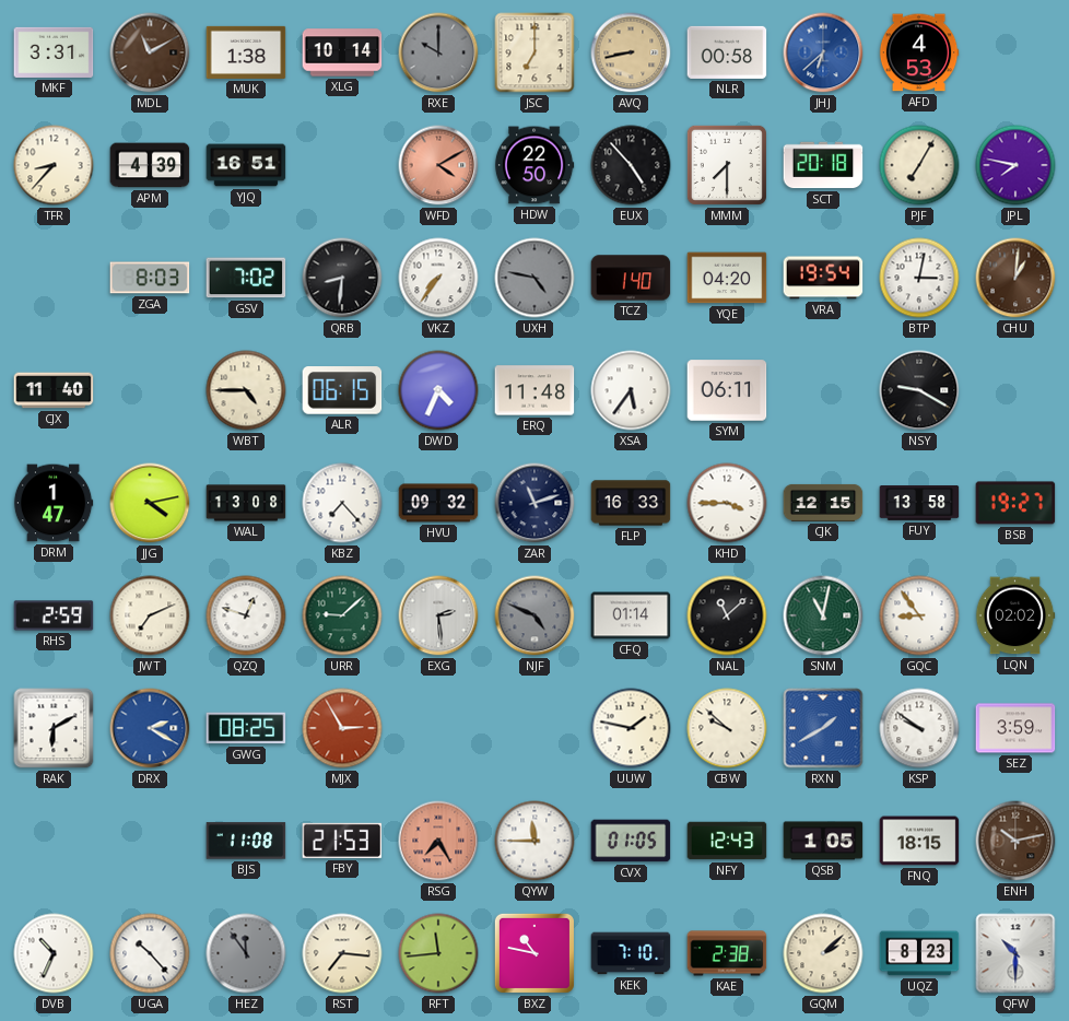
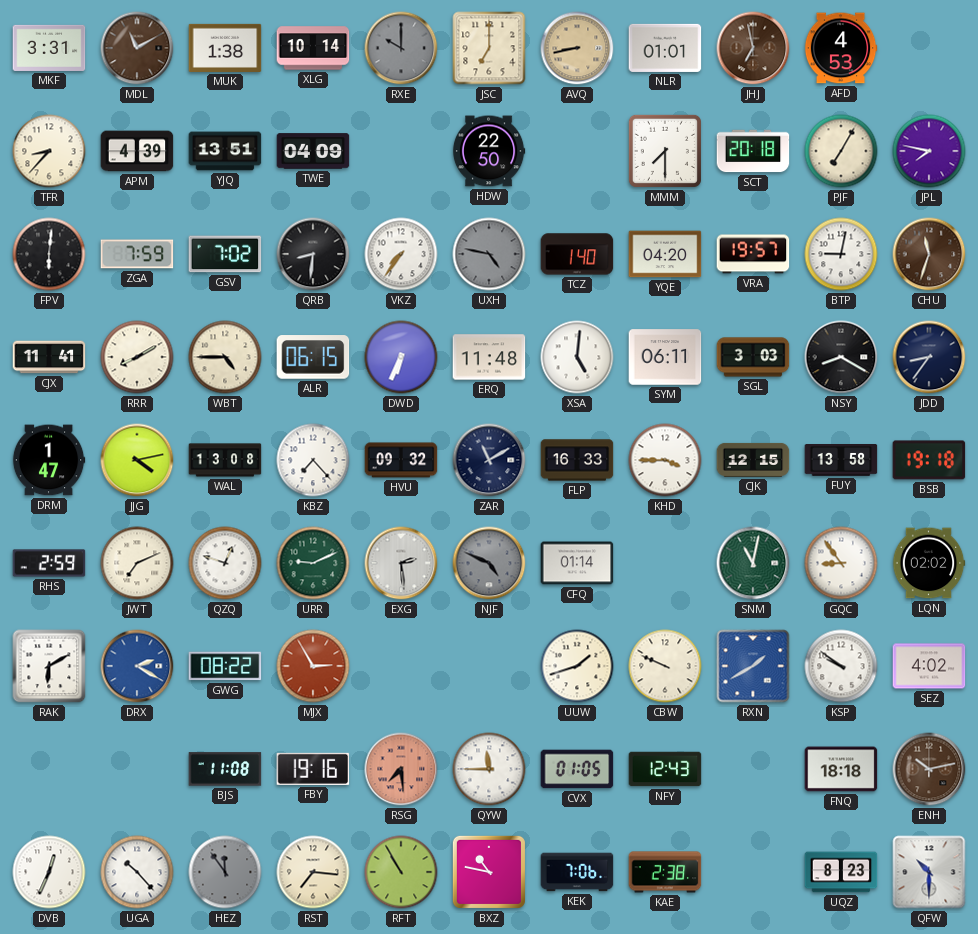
NLR: 00:58 -> 01:01 (665, 48)
JHJ: 6:38 -> 6:58 (753, 48)
JHJ dial: blue -> brown (753, 48)
YJQ: 16:51 -> 13:51 (225, 151)
TWE: none -> 04:09 (313, 151)
WFD: 4:10 -> none (438, 165)
EUX: 4:53 -> none (631, 165)
FPV: none -> 6:01 (49, 254)
ZGA: 8:03 -> 7:59 (137, 254)
VRA: 19:54 -> 19:57 (753, 254)
BTP: 3:02 -> 9:02 (841, 254)
CHU: 1:01 -> 11:33 (929, 254)
CJX: 11:40 -> 11:41 (49, 357)
RRR: none -> 8:10 (137, 357)
DWD: 4:34 -> 6:34 (401, 357)
XSA: 5:36 -> 5:01 (577, 357)
SGL: none -> 3:03 (753, 357)
NSY: 9:20 -> 8:20 (841, 357)
JDD: none -> 8:36 (929, 357)
ZAR: 11:12 -> 11:10 (489, 460)
BSB: 19:27 -> 19:18 (929, 460)
URR: 9:08 -> 9:11 (313, 563)
NAL: 11:08 -> none (727, 615)
GWG: 08:25 -> 08:22 (225, 666)
UUW: 1:47 -> 1:42 (577, 666)
CBW: 9:52 -> 9:49 (665, 666)
SEZ: 3:59 -> 4:02 (929, 666)
FBY: 21:53 -> 19:16 (313, 769)
RSG: 7:25 -> 7:29 (401, 769)
QSB: 1:05 -> none (823, 841)
FNQ: 18:15 -> 18:18 (841, 769)
DVB: 10:34 -> 12:34 (49, 872)
RFT: 11:44 -> 10:55 (401, 872)
KEK: 7:10 -> 7:06 (577, 872)
GQM: 2:08 -> none (823, 953)
